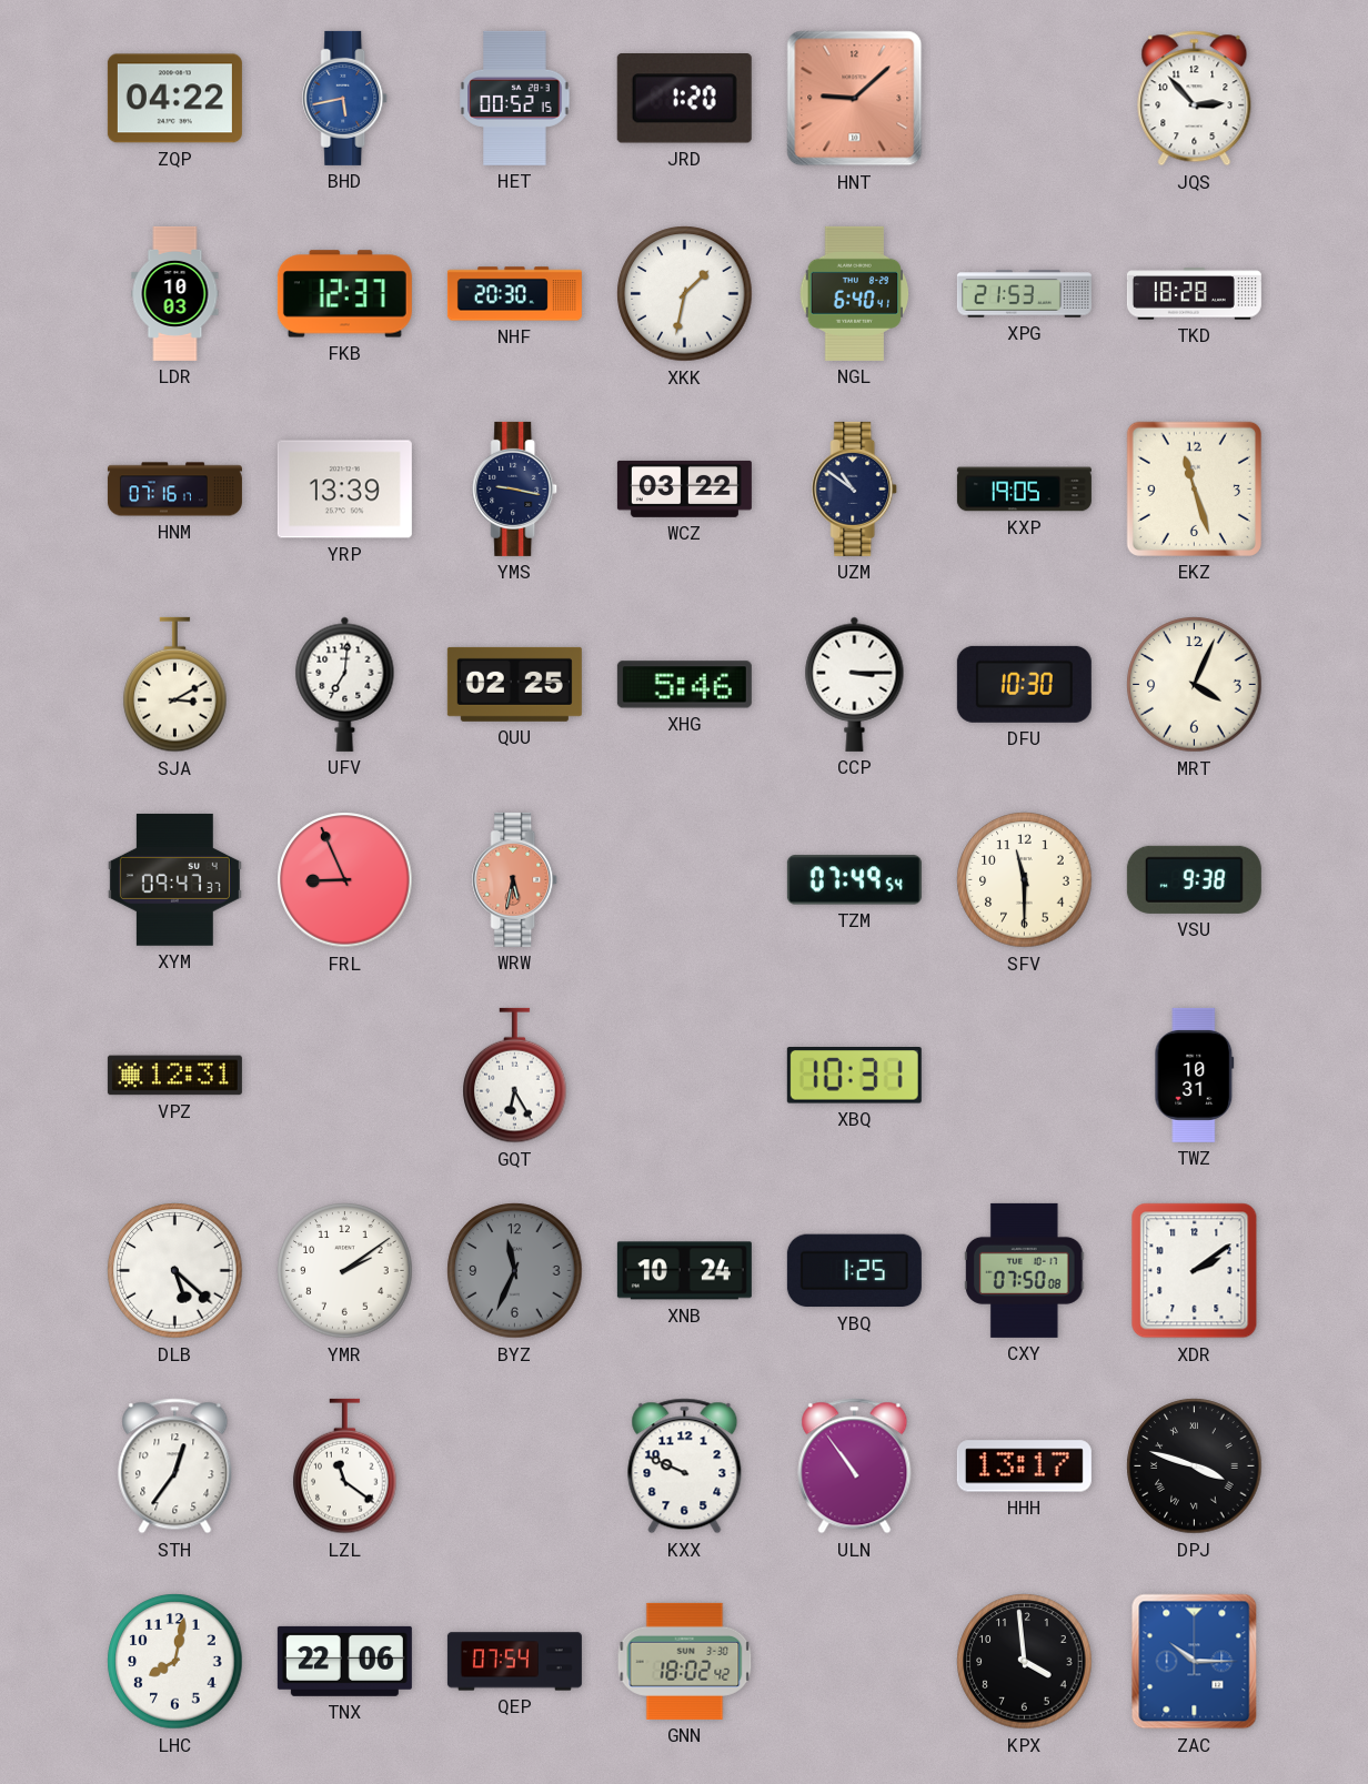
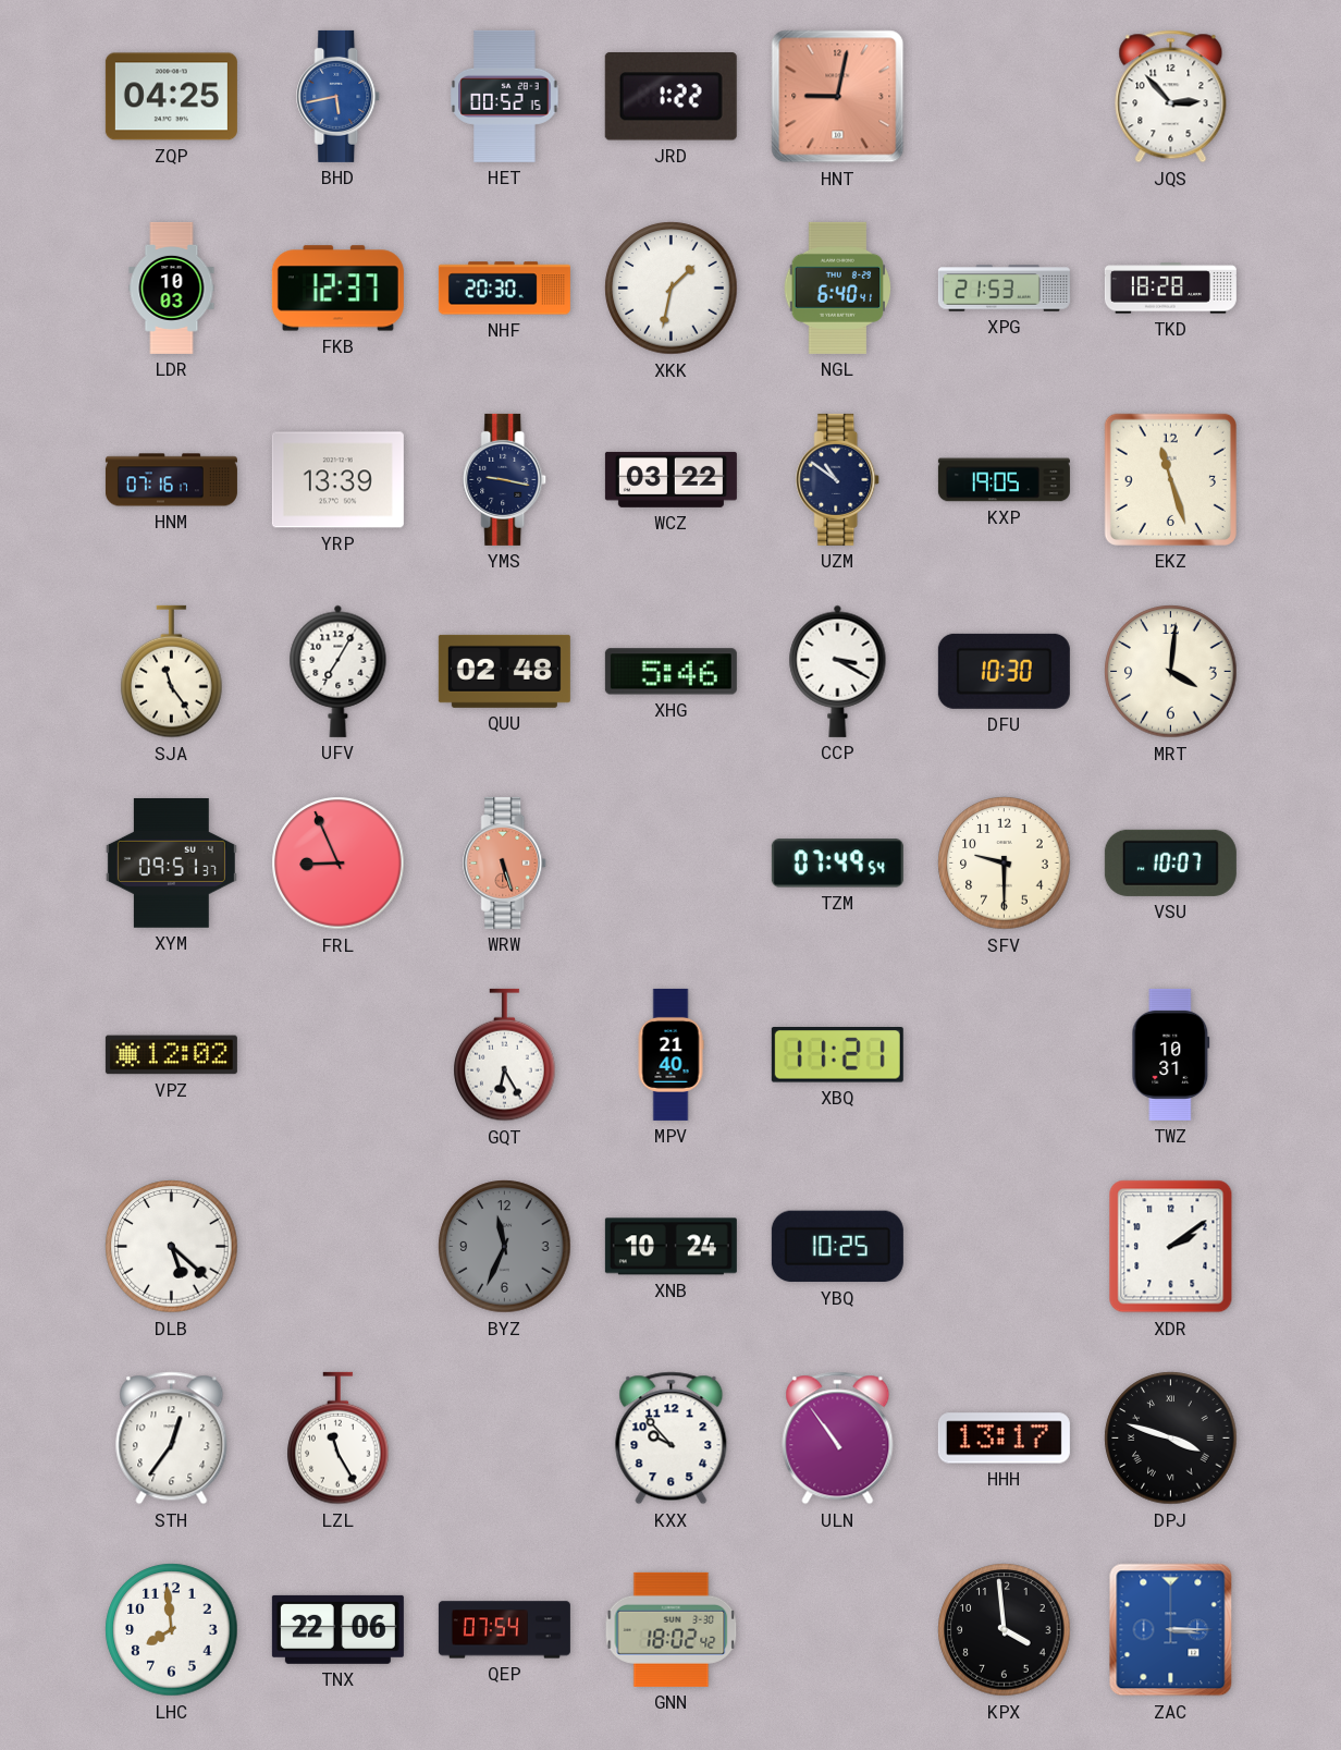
ZQP: 04:22 -> 04:25 (171, 97)
JRD: 1:20 -> 1:22 (670, 97)
HNT: 9:08 -> 9:02 (838, 97)
SJA: 3:10 -> 11:24 (172, 672)
UFV: 7:01 -> 7:05 (339, 671)
QUU: 02:25 -> 02:48 (504, 671)
CCP: 3:15 -> 3:20 (838, 671)
MRT: 4:04 -> 4:01 (1171, 672)
XYM: 09:47 -> 09:51 (171, 862)
WRW: 5:32 -> 5:27 (505, 862)
SFV: 11:30 -> 9:30 (1005, 864)
VSU: 9:38 -> 10:07 (1170, 862)
VPZ: 12:31 -> 12:02 (171, 1055)
MPV: none -> 21:40 (670, 1054)
XBQ: 10:31 -> 11:21 (837, 1055)
YMR: 2:09 -> none (345, 1271)
YBQ: 1:25 -> 10:25 (837, 1247)
CXY: 07:50 -> none (1025, 1270)
LZL: 11:21 -> 11:25 (339, 1439)
KXX: 9:49 -> 9:53 (672, 1439)
LHC: 8:02 -> 7:59 (172, 1630)
ZAC: 10:15 -> 3:15 (1171, 1630)
